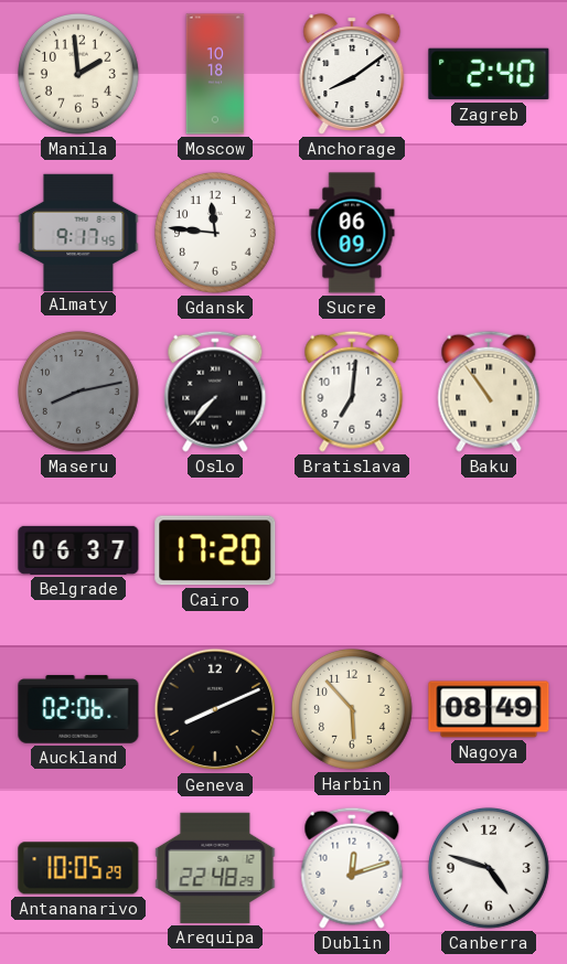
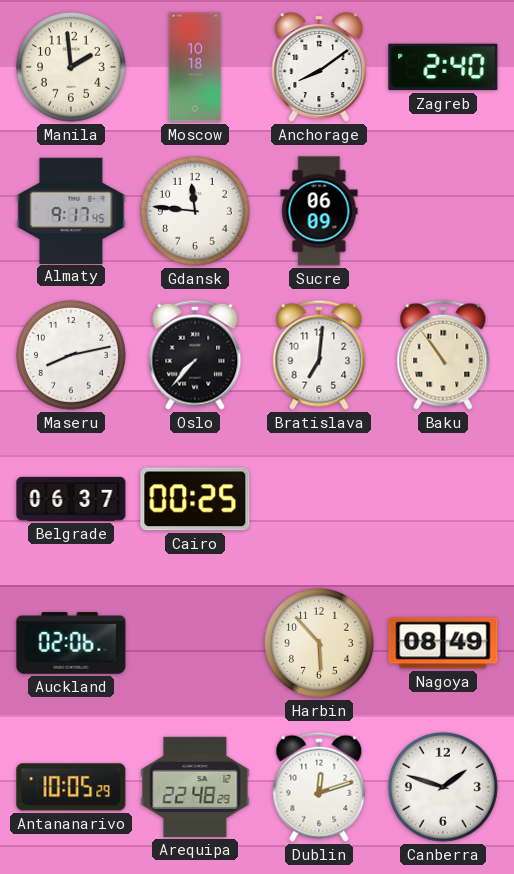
Maseru dial: grey -> white (71, 355)
Cairo: 17:20 -> 00:25 (195, 499)
Geneva: 8:11 -> none (215, 709)
Canberra: 4:48 -> 1:48 (443, 787)
